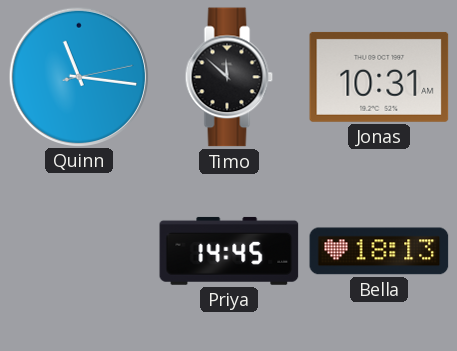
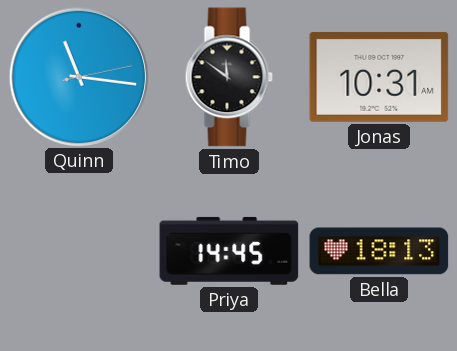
Timo: 11:52 -> 11:51 (229, 77)
